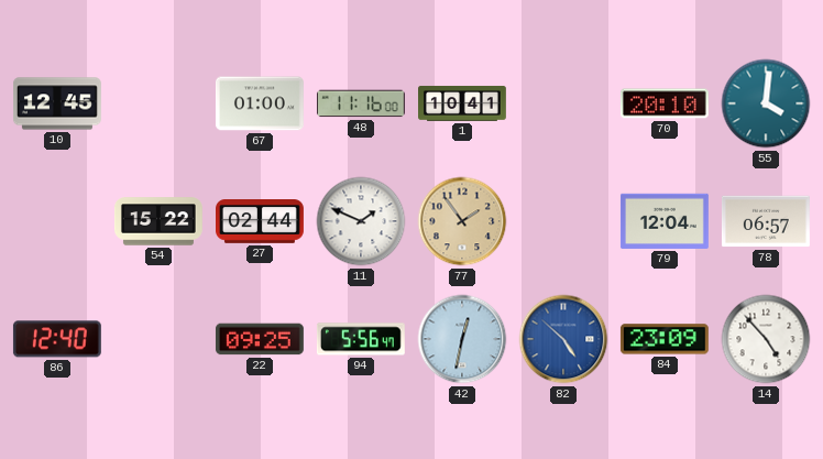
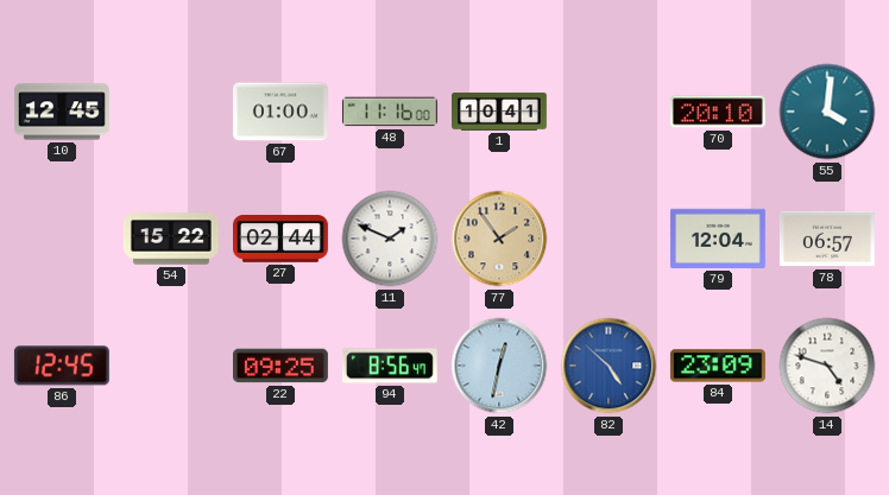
86: 12:40 -> 12:45 (62, 366)
94: 5:56 -> 8:56 (390, 366)
14: 4:53 -> 4:48 (827, 366)
